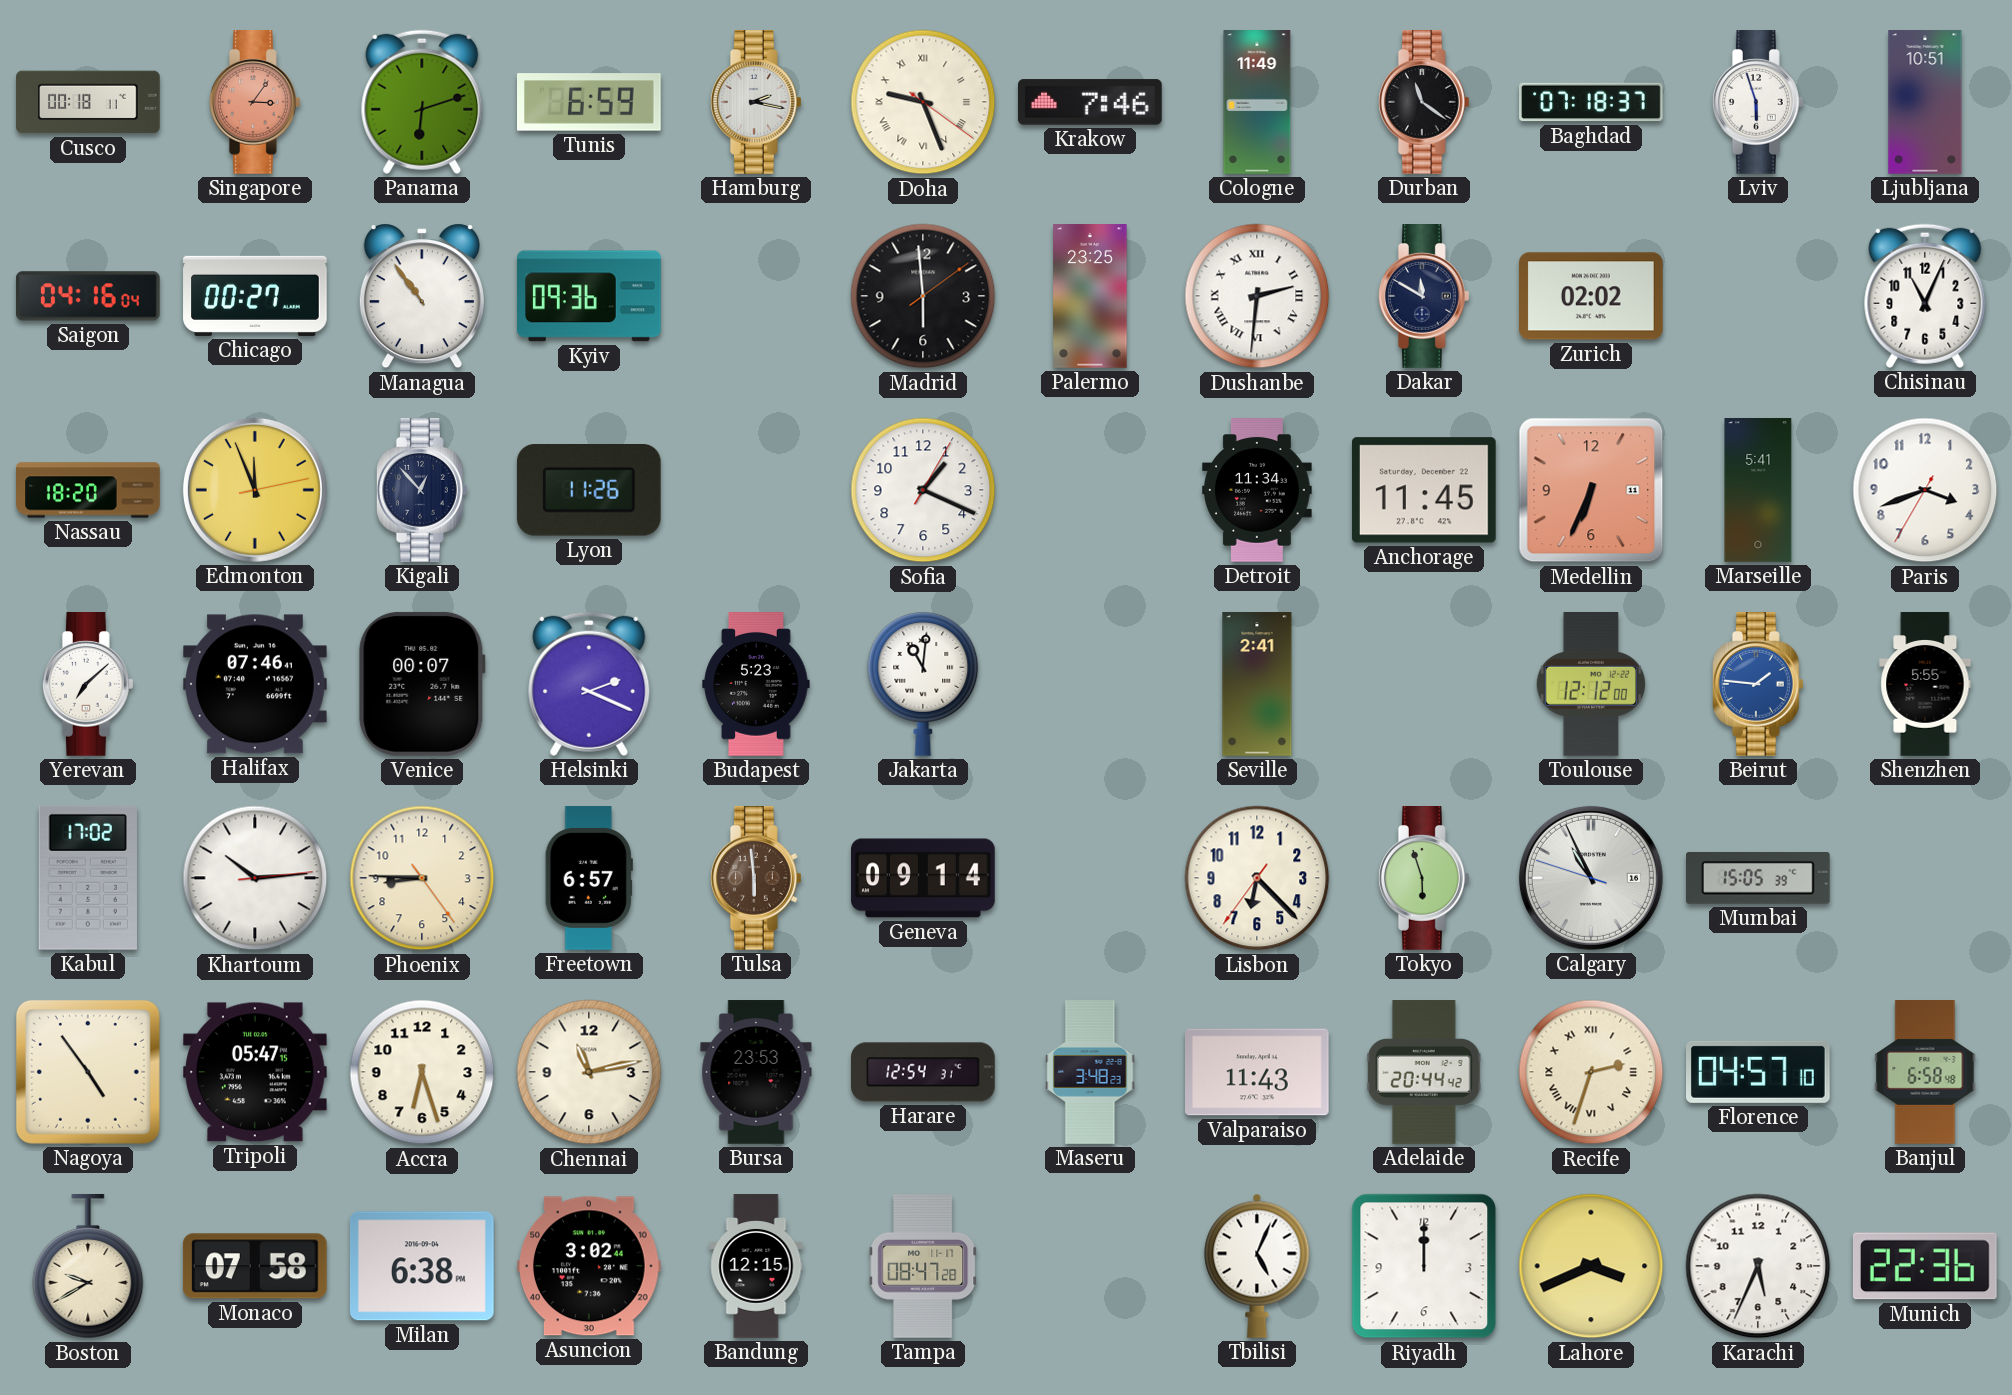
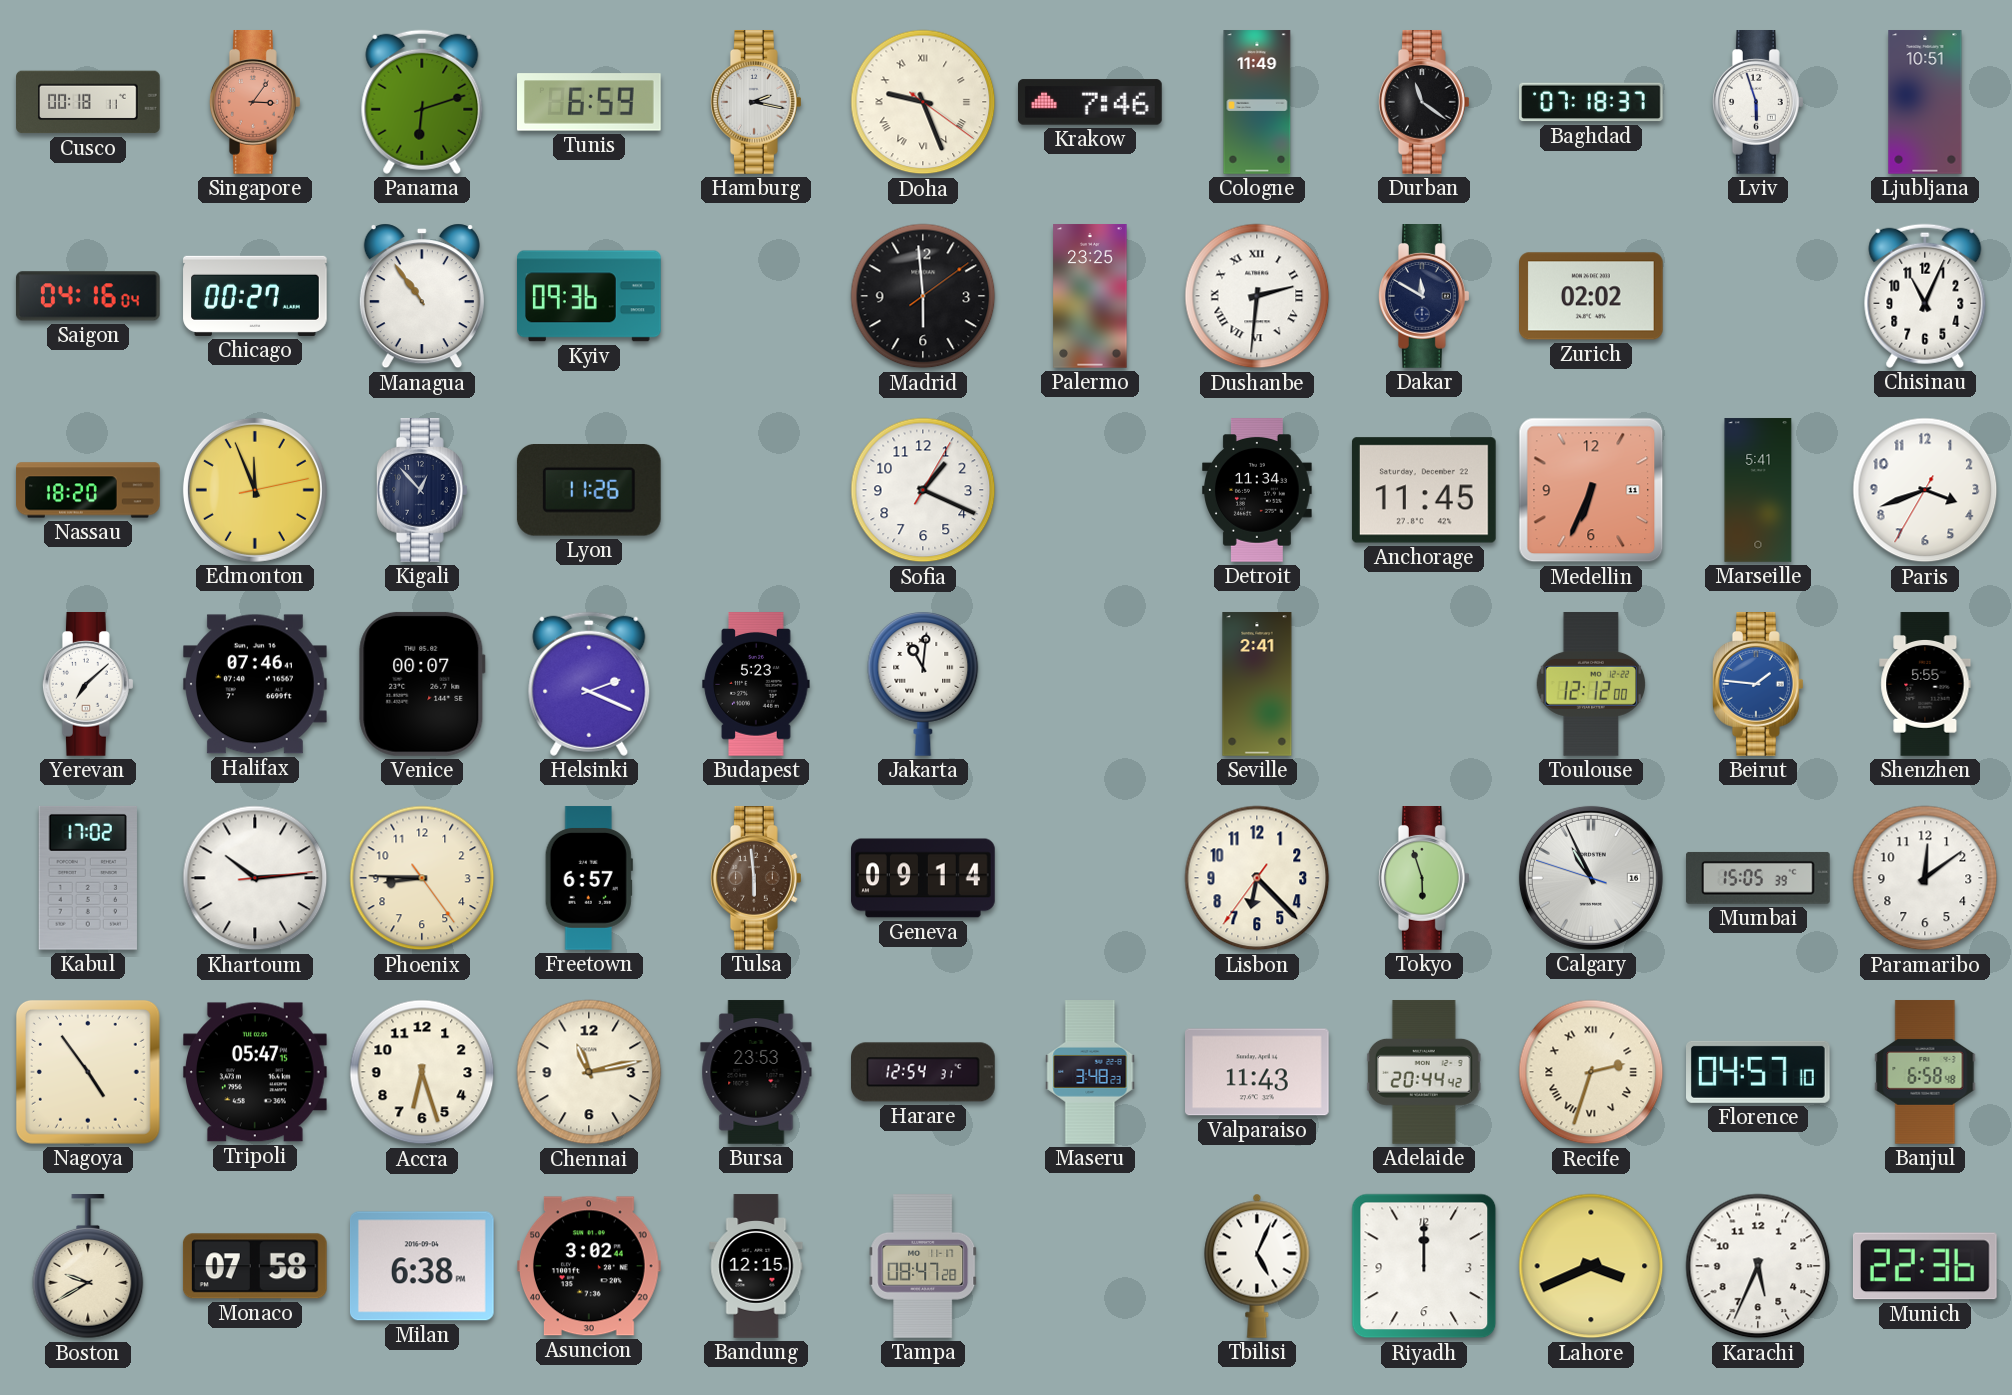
Paramaribo: none -> 12:09 (1925, 878)
